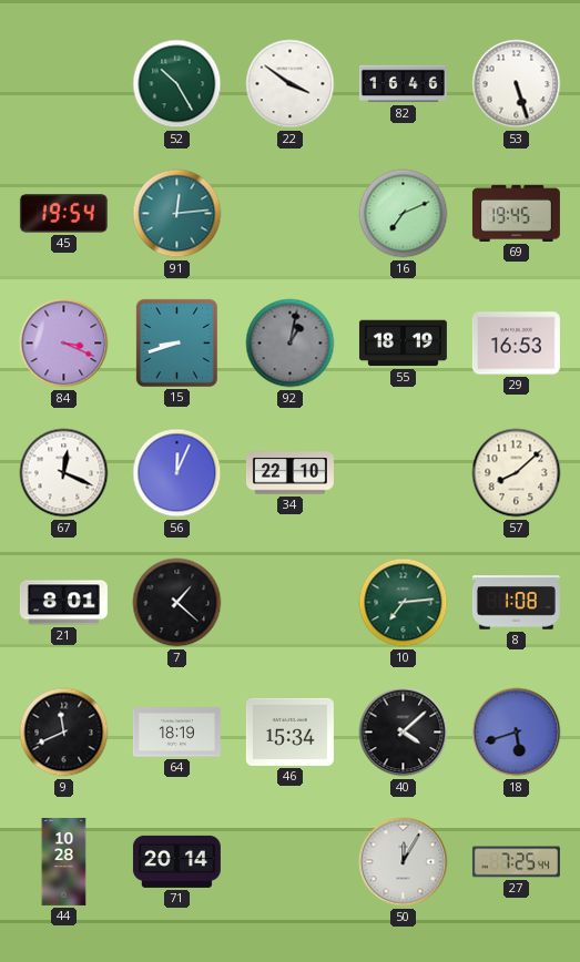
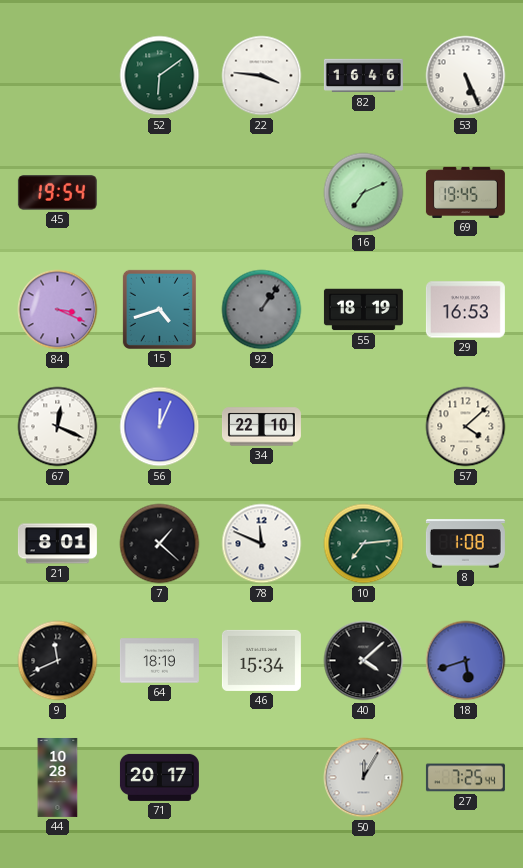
52: 10:25 -> 6:09 (160, 76)
22: 3:51 -> 3:46 (262, 76)
53: 5:27 -> 5:26 (466, 76)
91: 12:14 -> none (177, 214)
15: 8:42 -> 4:42 (159, 309)
92: 1:02 -> 1:06 (262, 310)
57: 8:08 -> 4:08 (466, 427)
78: none -> 11:49 (262, 544)
71: 20:14 -> 20:17 (159, 777)
